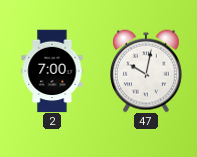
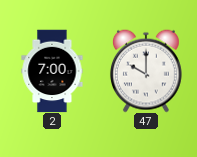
47: 10:02 -> 10:00 (146, 71)
